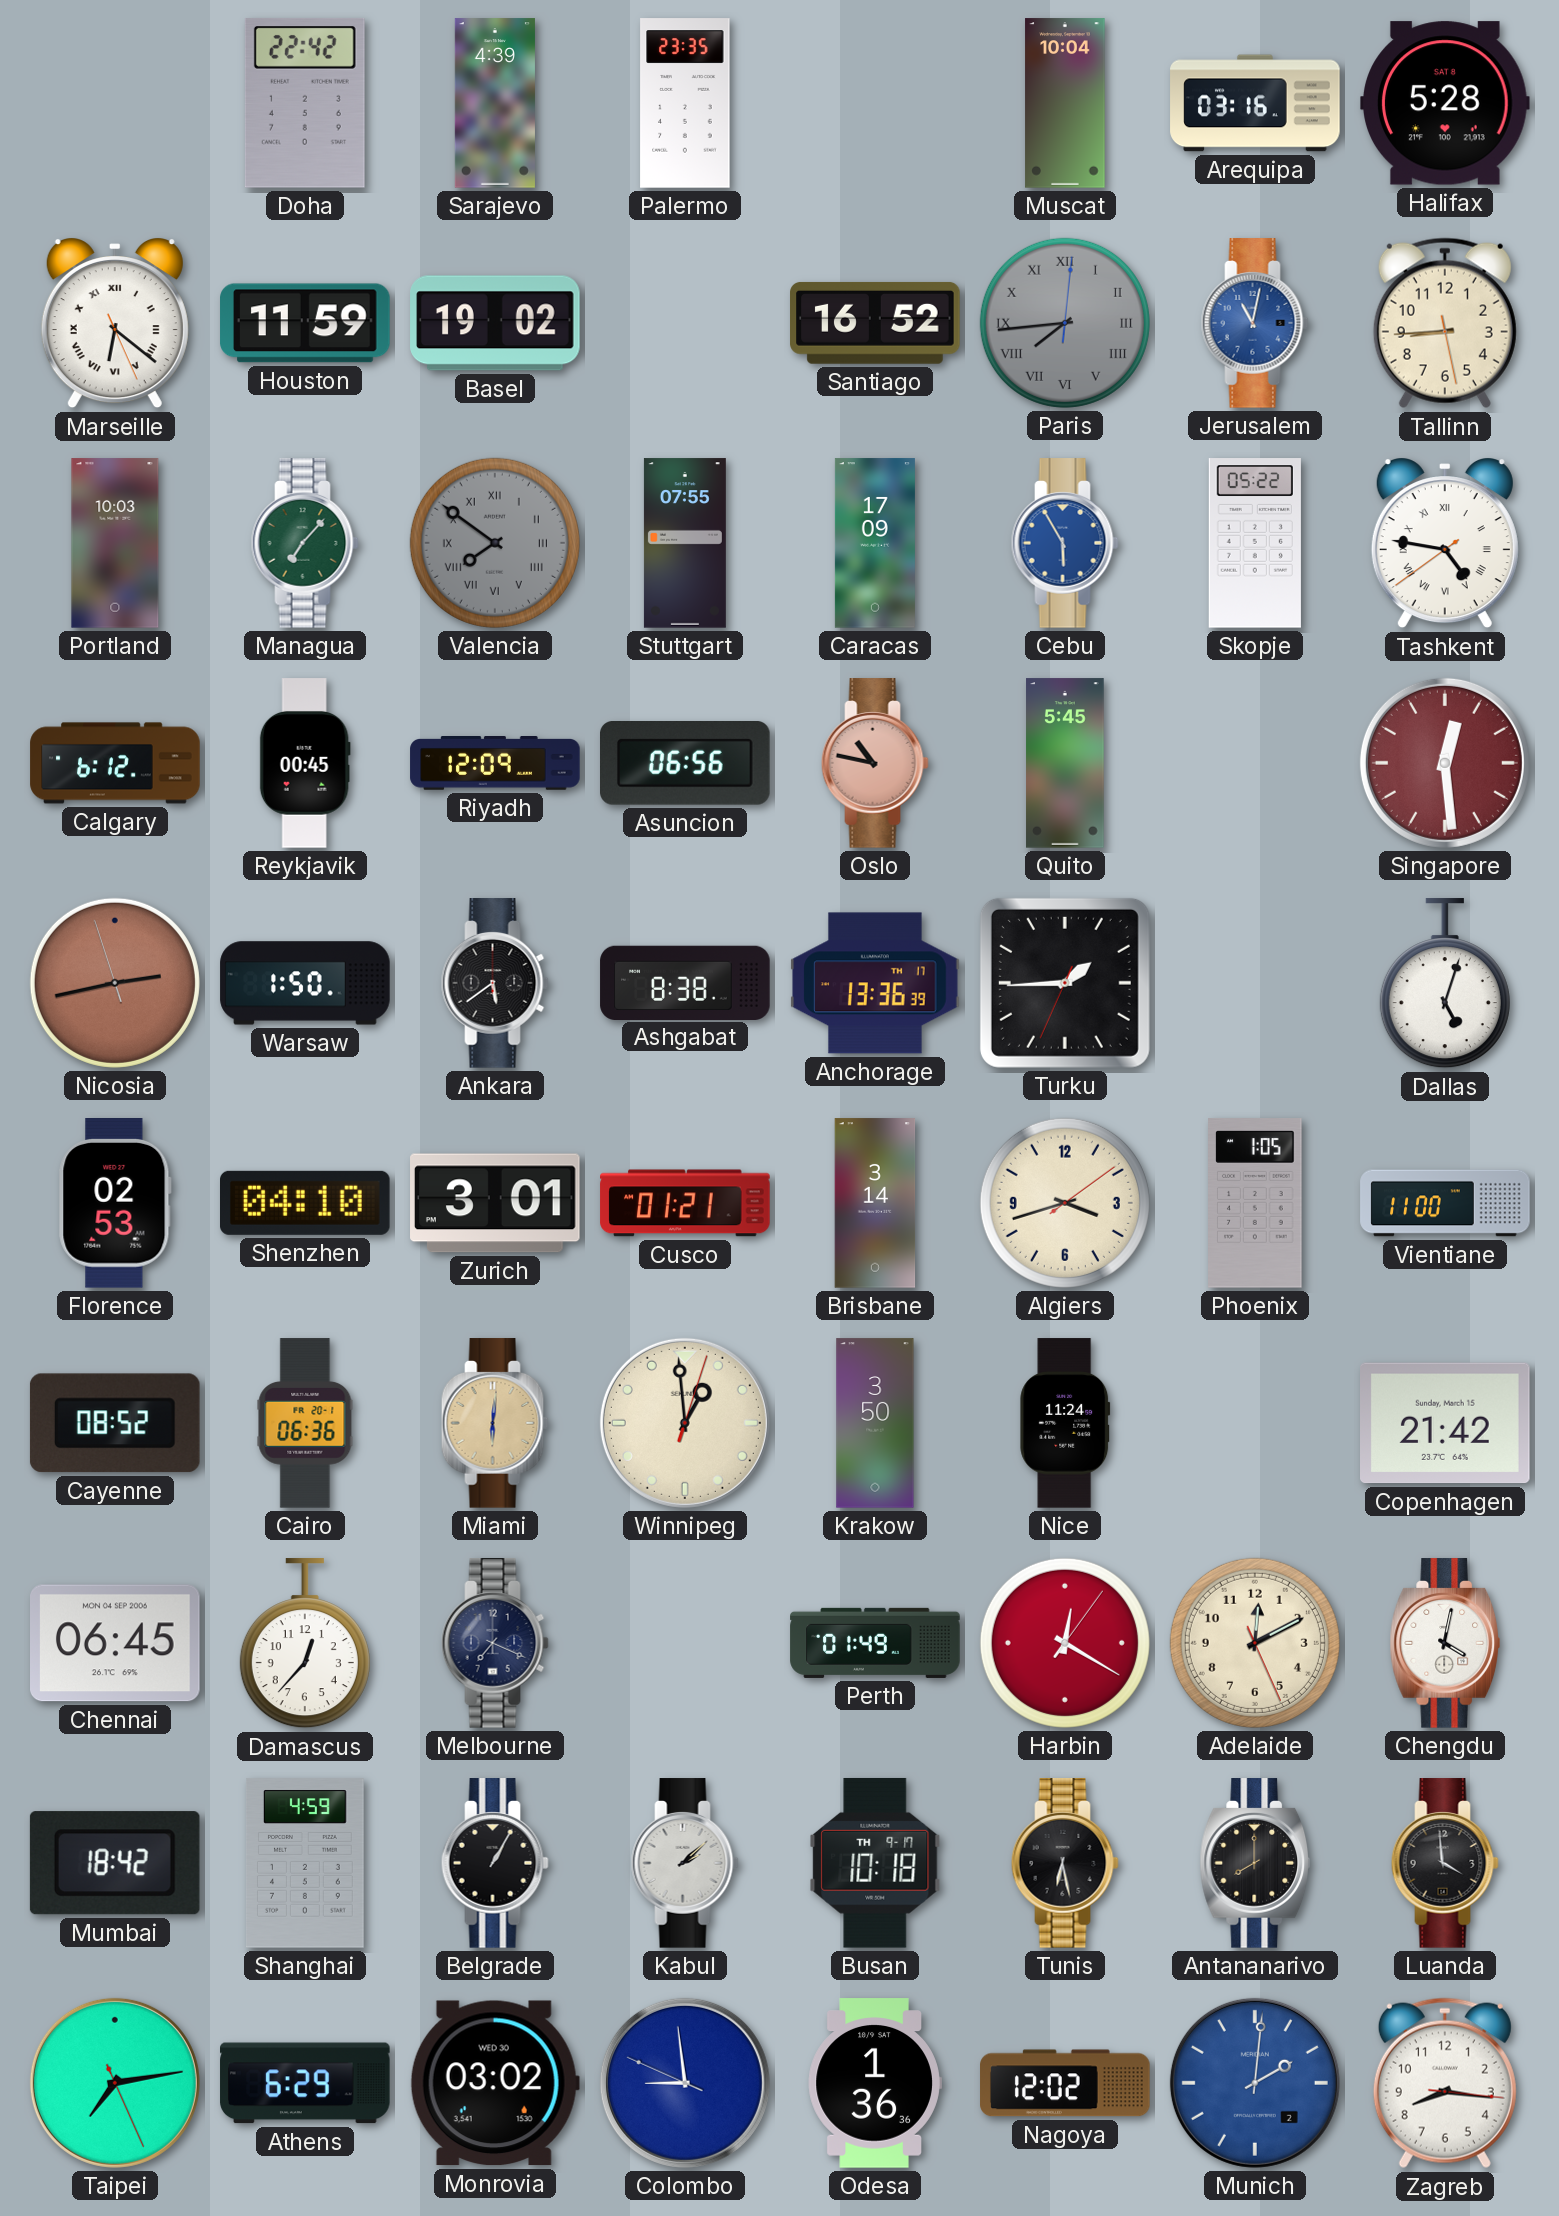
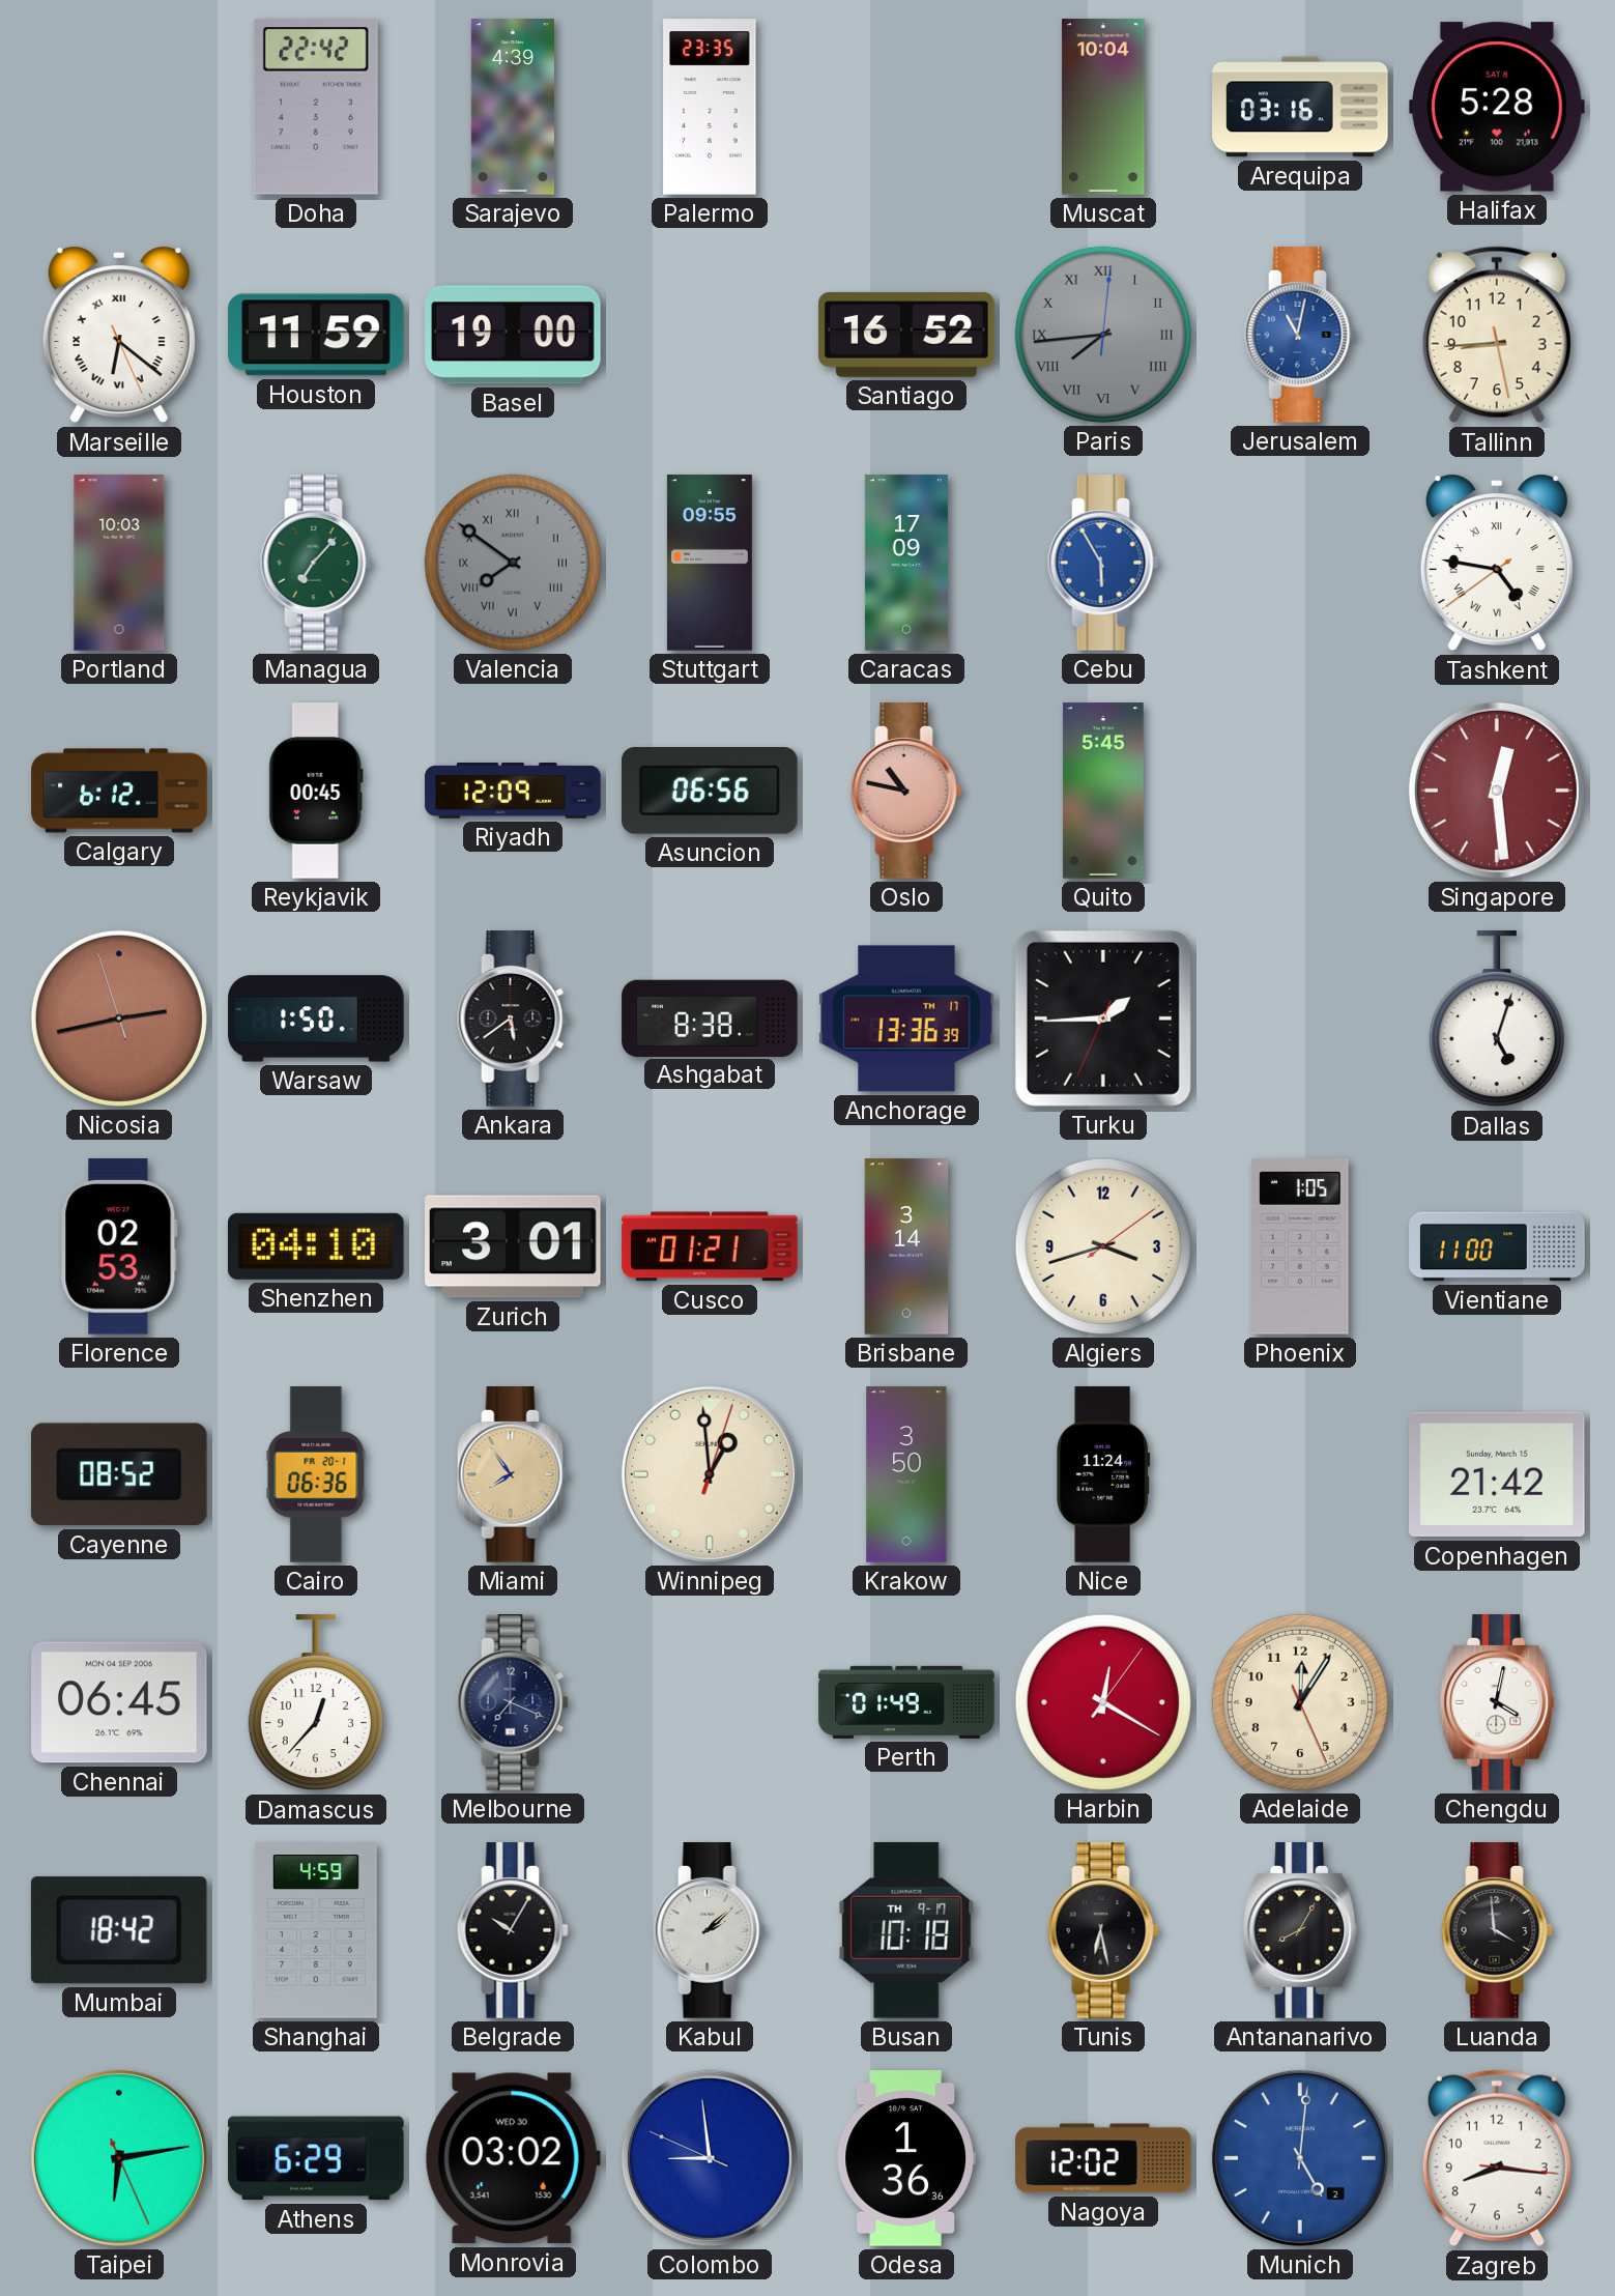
Basel: 19:02 -> 19:00 (513, 335)
Stuttgart: 07:55 -> 09:55 (710, 563)
Skopje: 05:22 -> none (1255, 543)
Miami: 6:01 -> 7:54 (513, 1474)
Adelaide: 12:10 -> 12:05 (1300, 1702)
Belgrade: 1:05 -> 10:05 (513, 1930)
Antananarivo: 8:00 -> 8:05 (1300, 1930)
Taipei: 7:13 -> 6:13 (119, 2158)
Munich: 2:01 -> 5:01 (1300, 2158)
